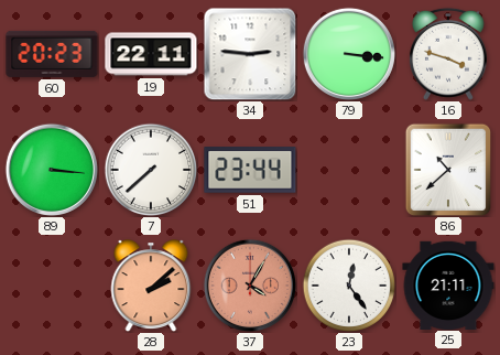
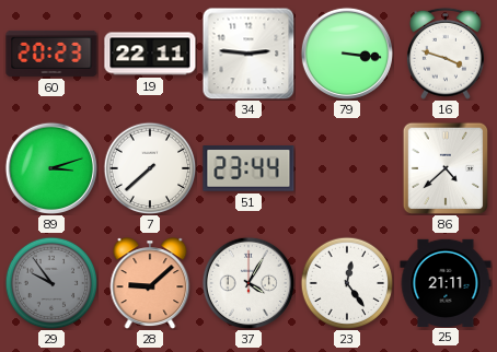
89: 3:16 -> 3:12 (50, 167)
86: 10:38 -> 4:38 (444, 168)
29: none -> 9:54 (51, 283)
28: 2:08 -> 9:08 (150, 283)
37 dial: salmon -> white (247, 282)
